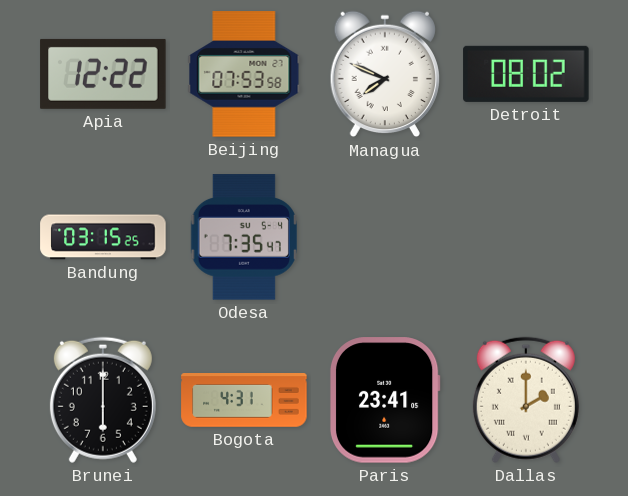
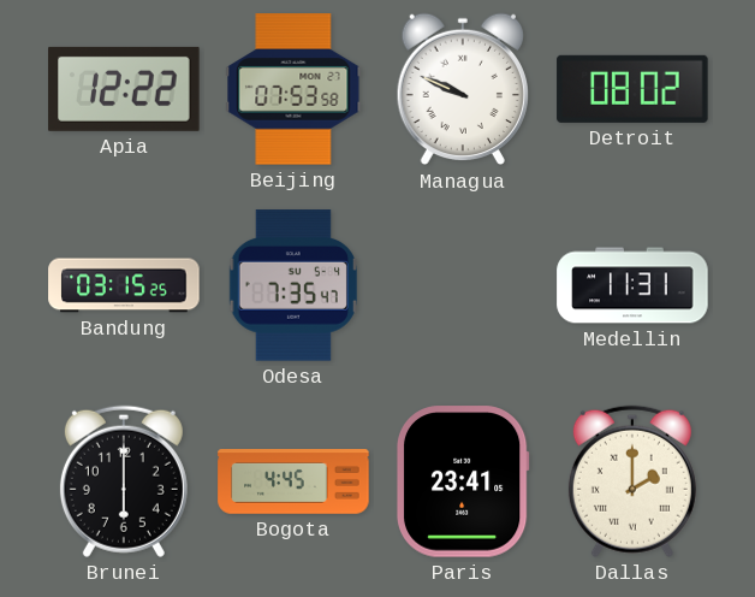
Managua: 7:49 -> 9:49 (462, 89)
Medellin: none -> 11:31 (632, 285)
Bogota: 4:31 -> 4:45 (293, 483)
